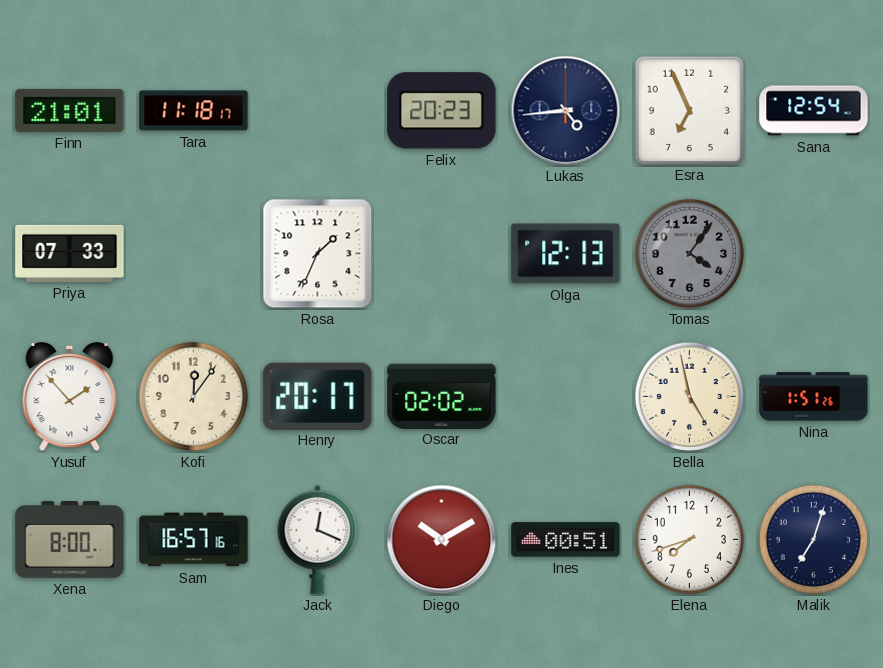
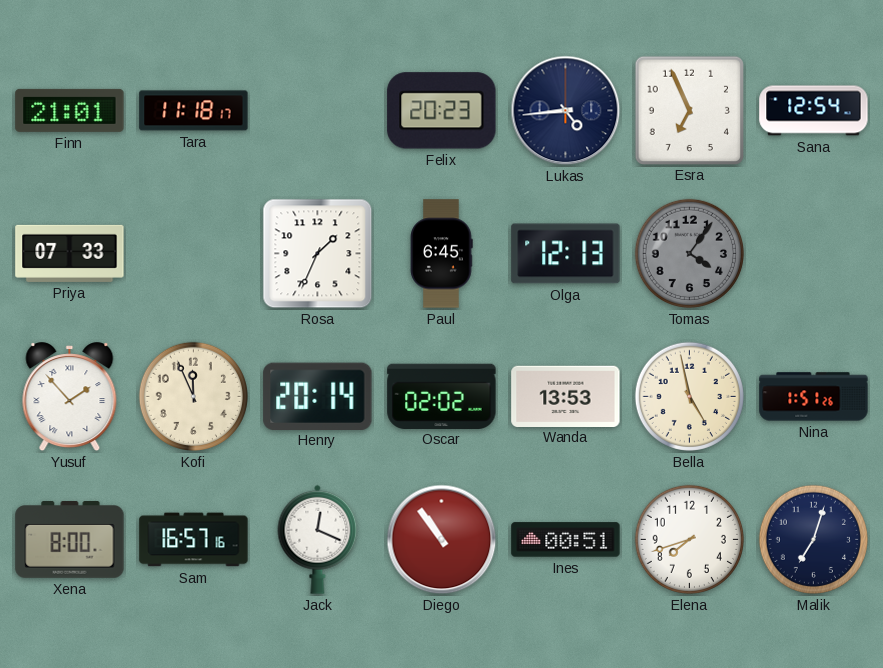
Paul: none -> 6:45 (442, 254)
Kofi: 12:06 -> 11:56 (193, 396)
Henry: 20:17 -> 20:14 (318, 396)
Wanda: none -> 13:53 (566, 396)
Diego: 10:10 -> 10:54 (442, 540)
